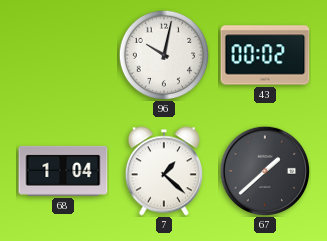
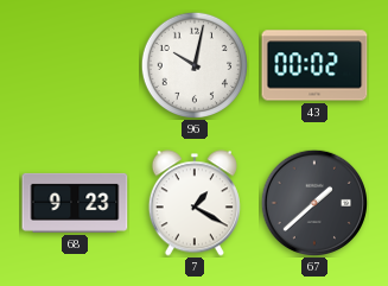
68: 1:04 -> 9:23 (75, 203)
7: 1:22 -> 1:20 (195, 203)
